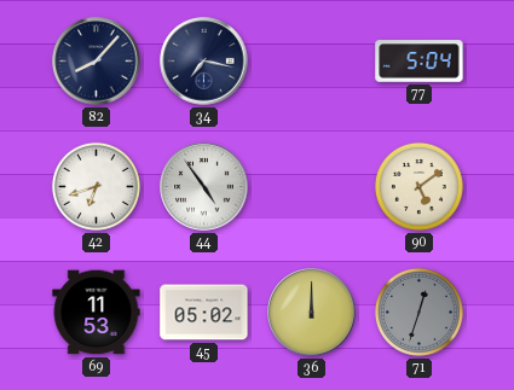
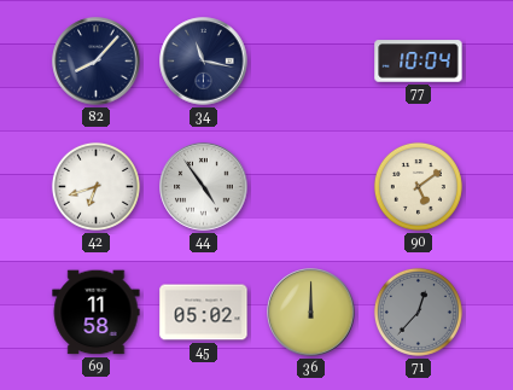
34: 7:17 -> 11:17 (204, 62)
77: 5:04 -> 10:04 (419, 62)
69: 11:53 -> 11:58 (97, 313)
71: 12:33 -> 12:37 (418, 312)
